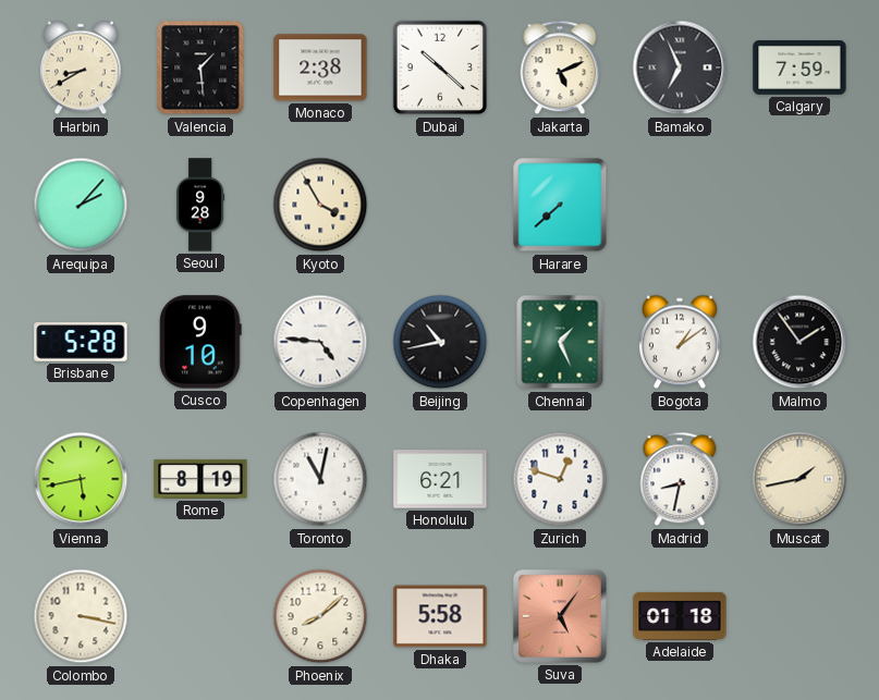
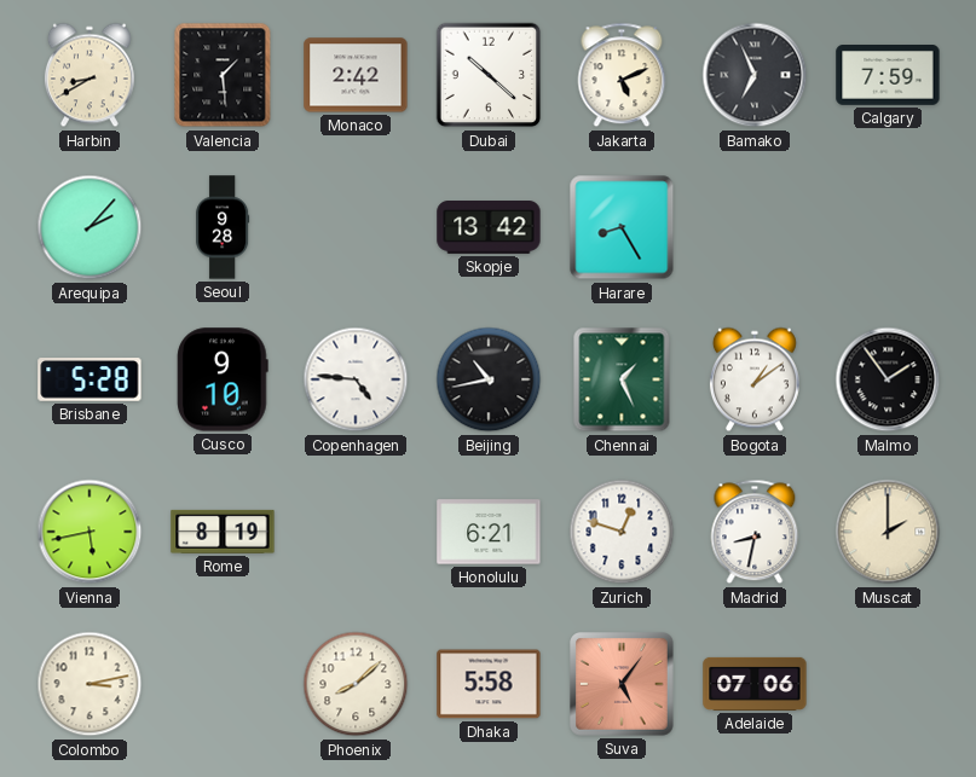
Monaco: 2:38 -> 2:42 (356, 75)
Kyoto: 3:55 -> none (320, 205)
Skopje: none -> 13:42 (489, 228)
Harare: 7:38 -> 8:25 (622, 227)
Toronto: 11:02 -> none (320, 479)
Muscat: 1:43 -> 2:00 (888, 532)
Colombo: 3:17 -> 3:13 (89, 684)
Adelaide: 01:18 -> 07:06 (755, 684)
